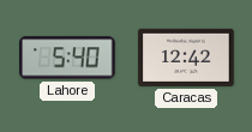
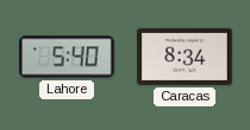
Caracas: 12:42 -> 8:34 (185, 57)
